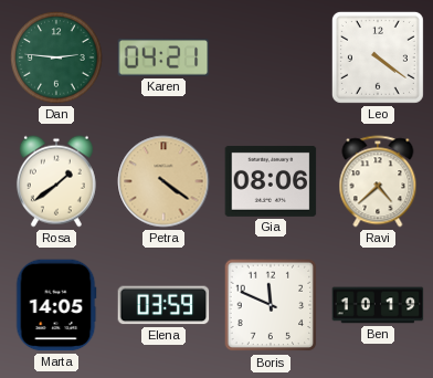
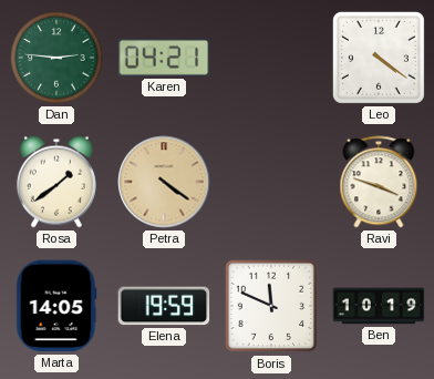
Gia: 08:06 -> none (271, 181)
Ravi: 4:38 -> 3:48 (379, 182)
Elena: 03:59 -> 19:59 (164, 306)
